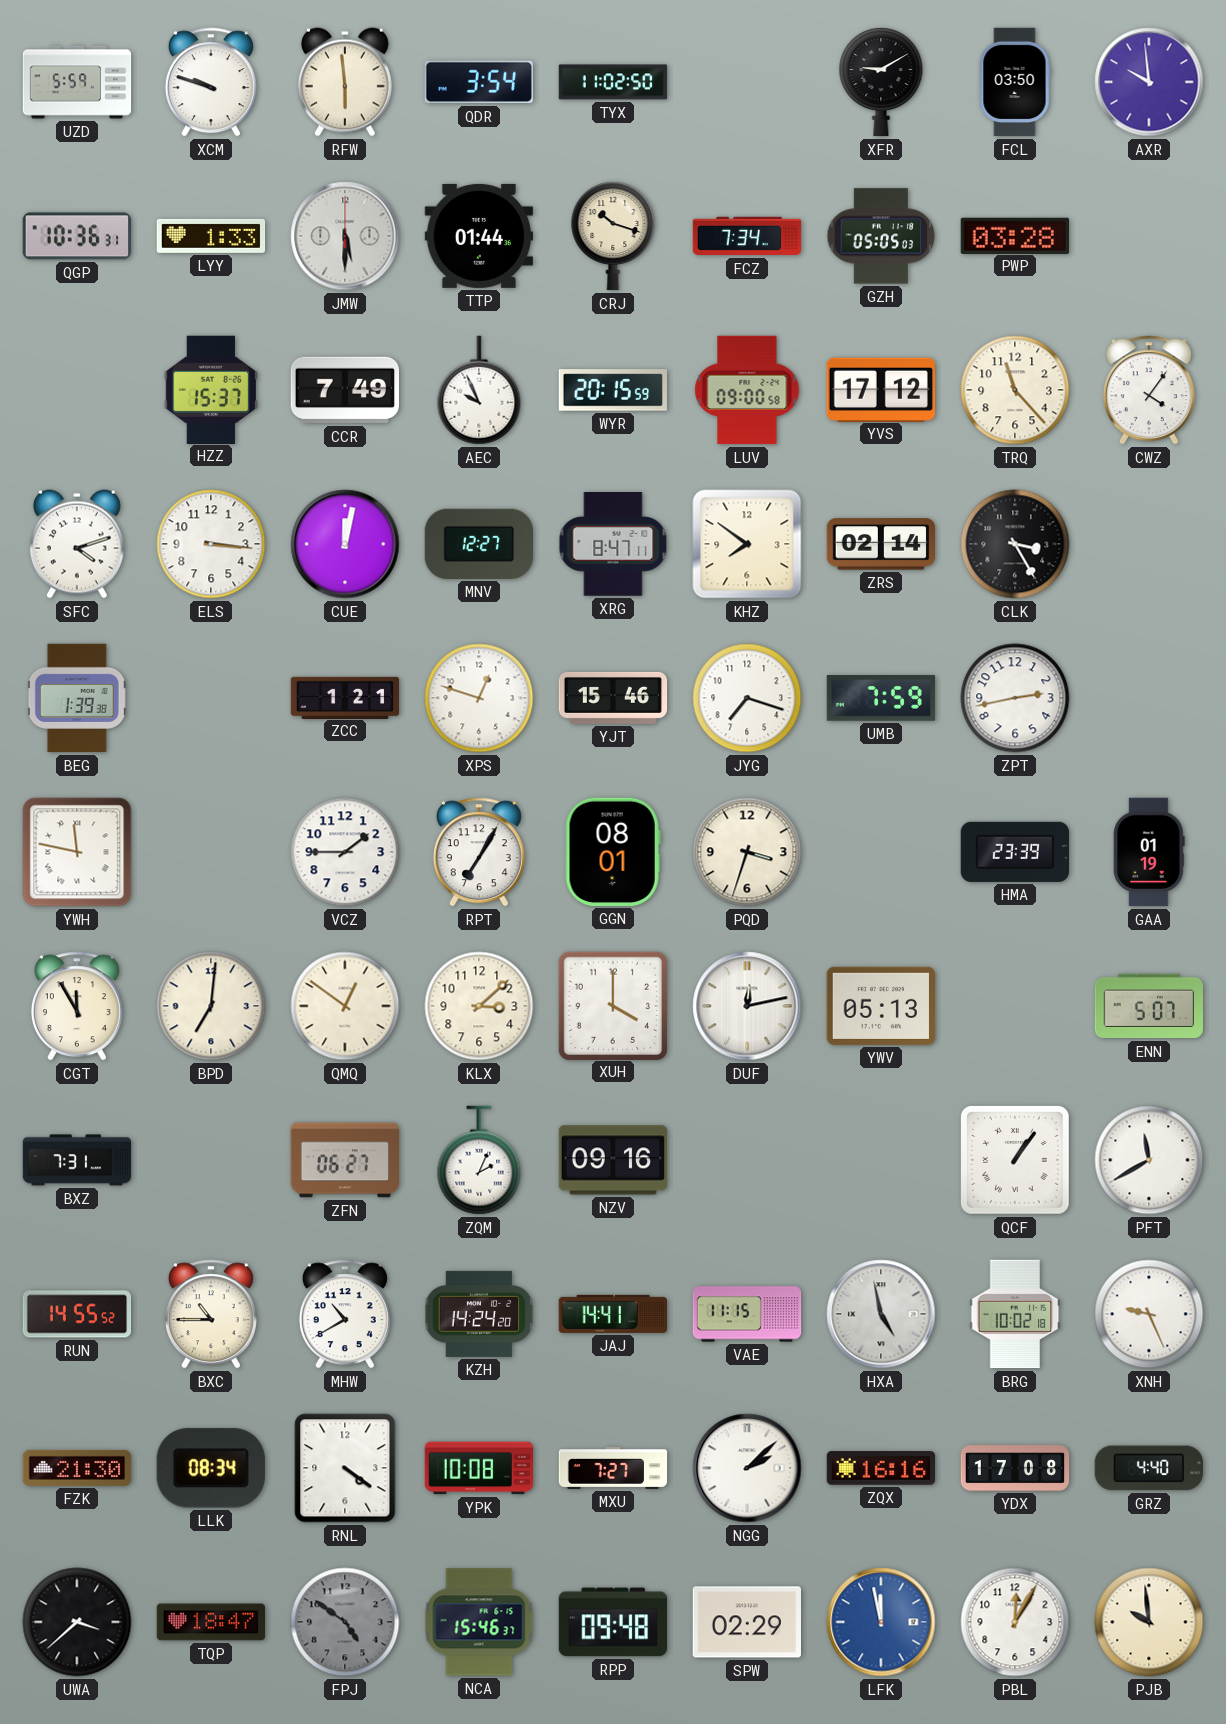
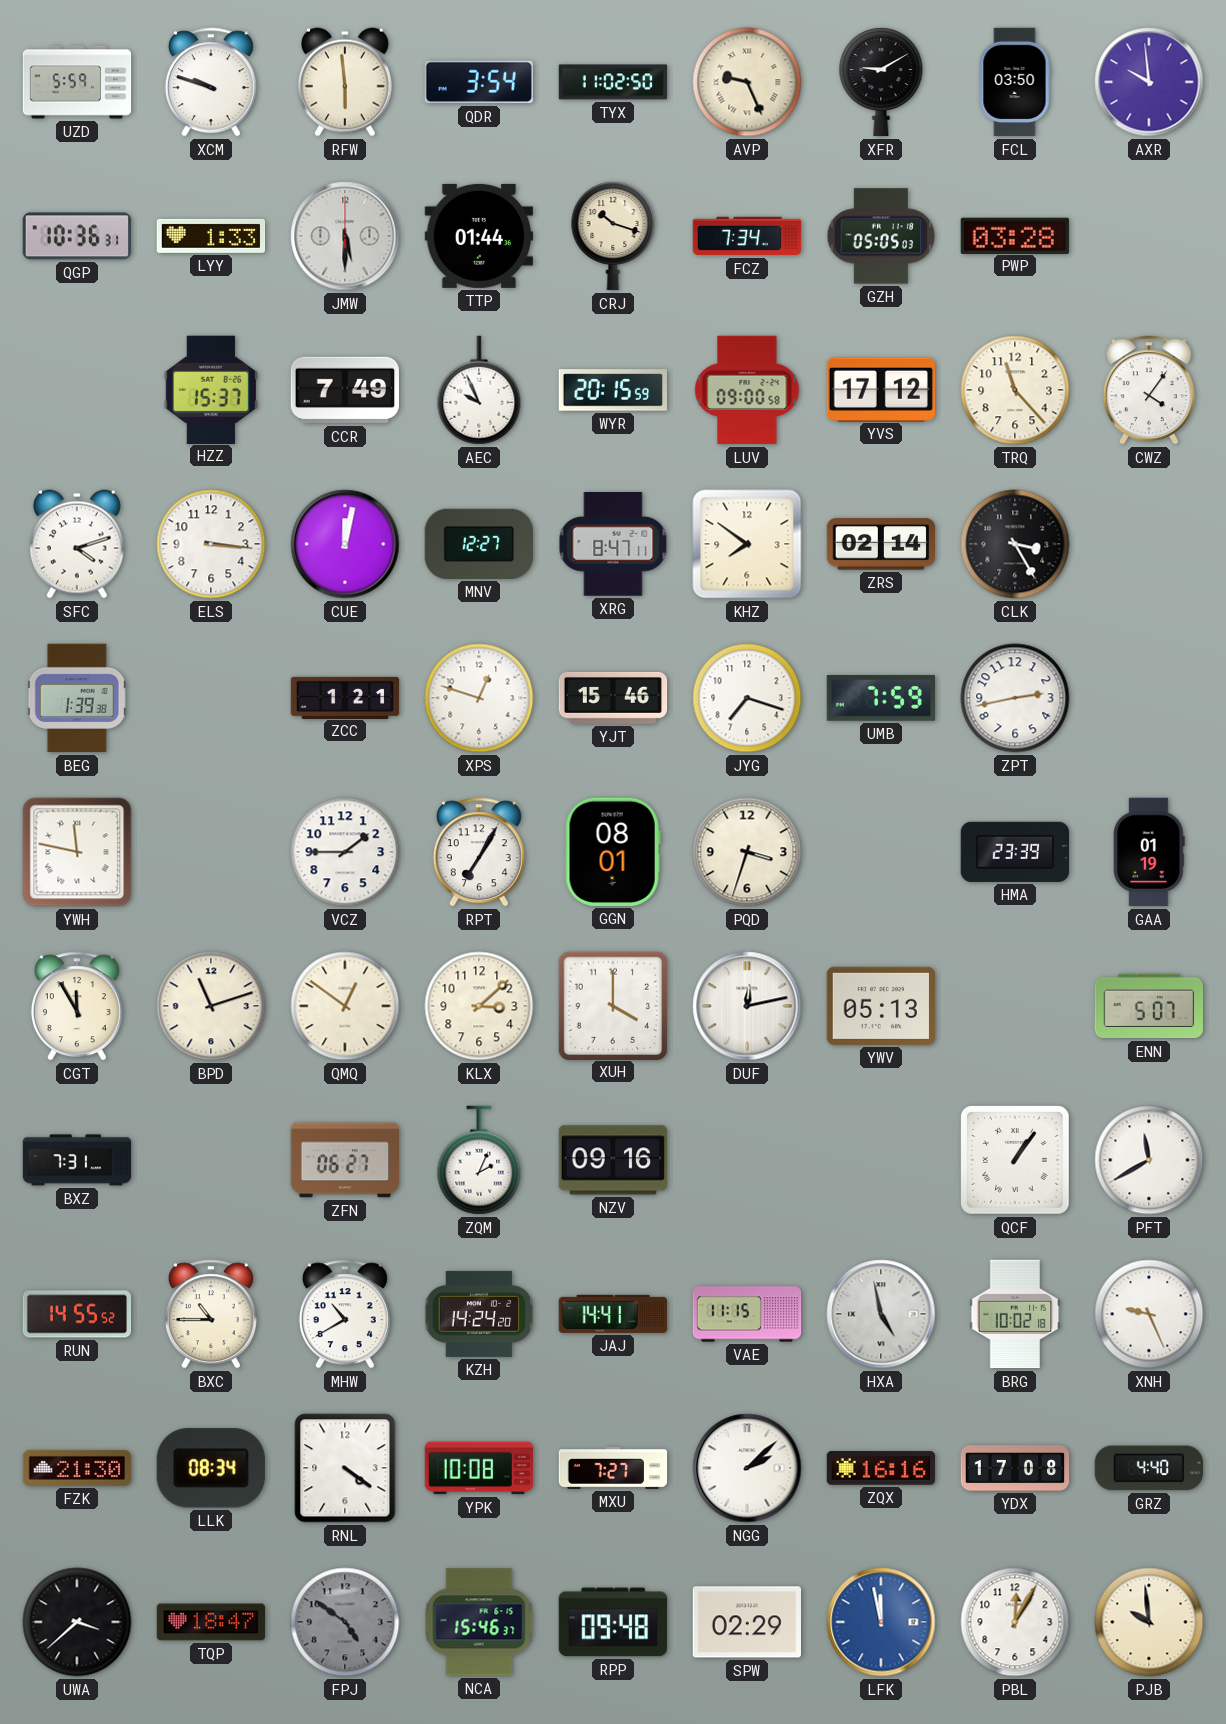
AVP: none -> 9:26 (747, 82)
BPD: 7:01 -> 11:12 (211, 1006)
